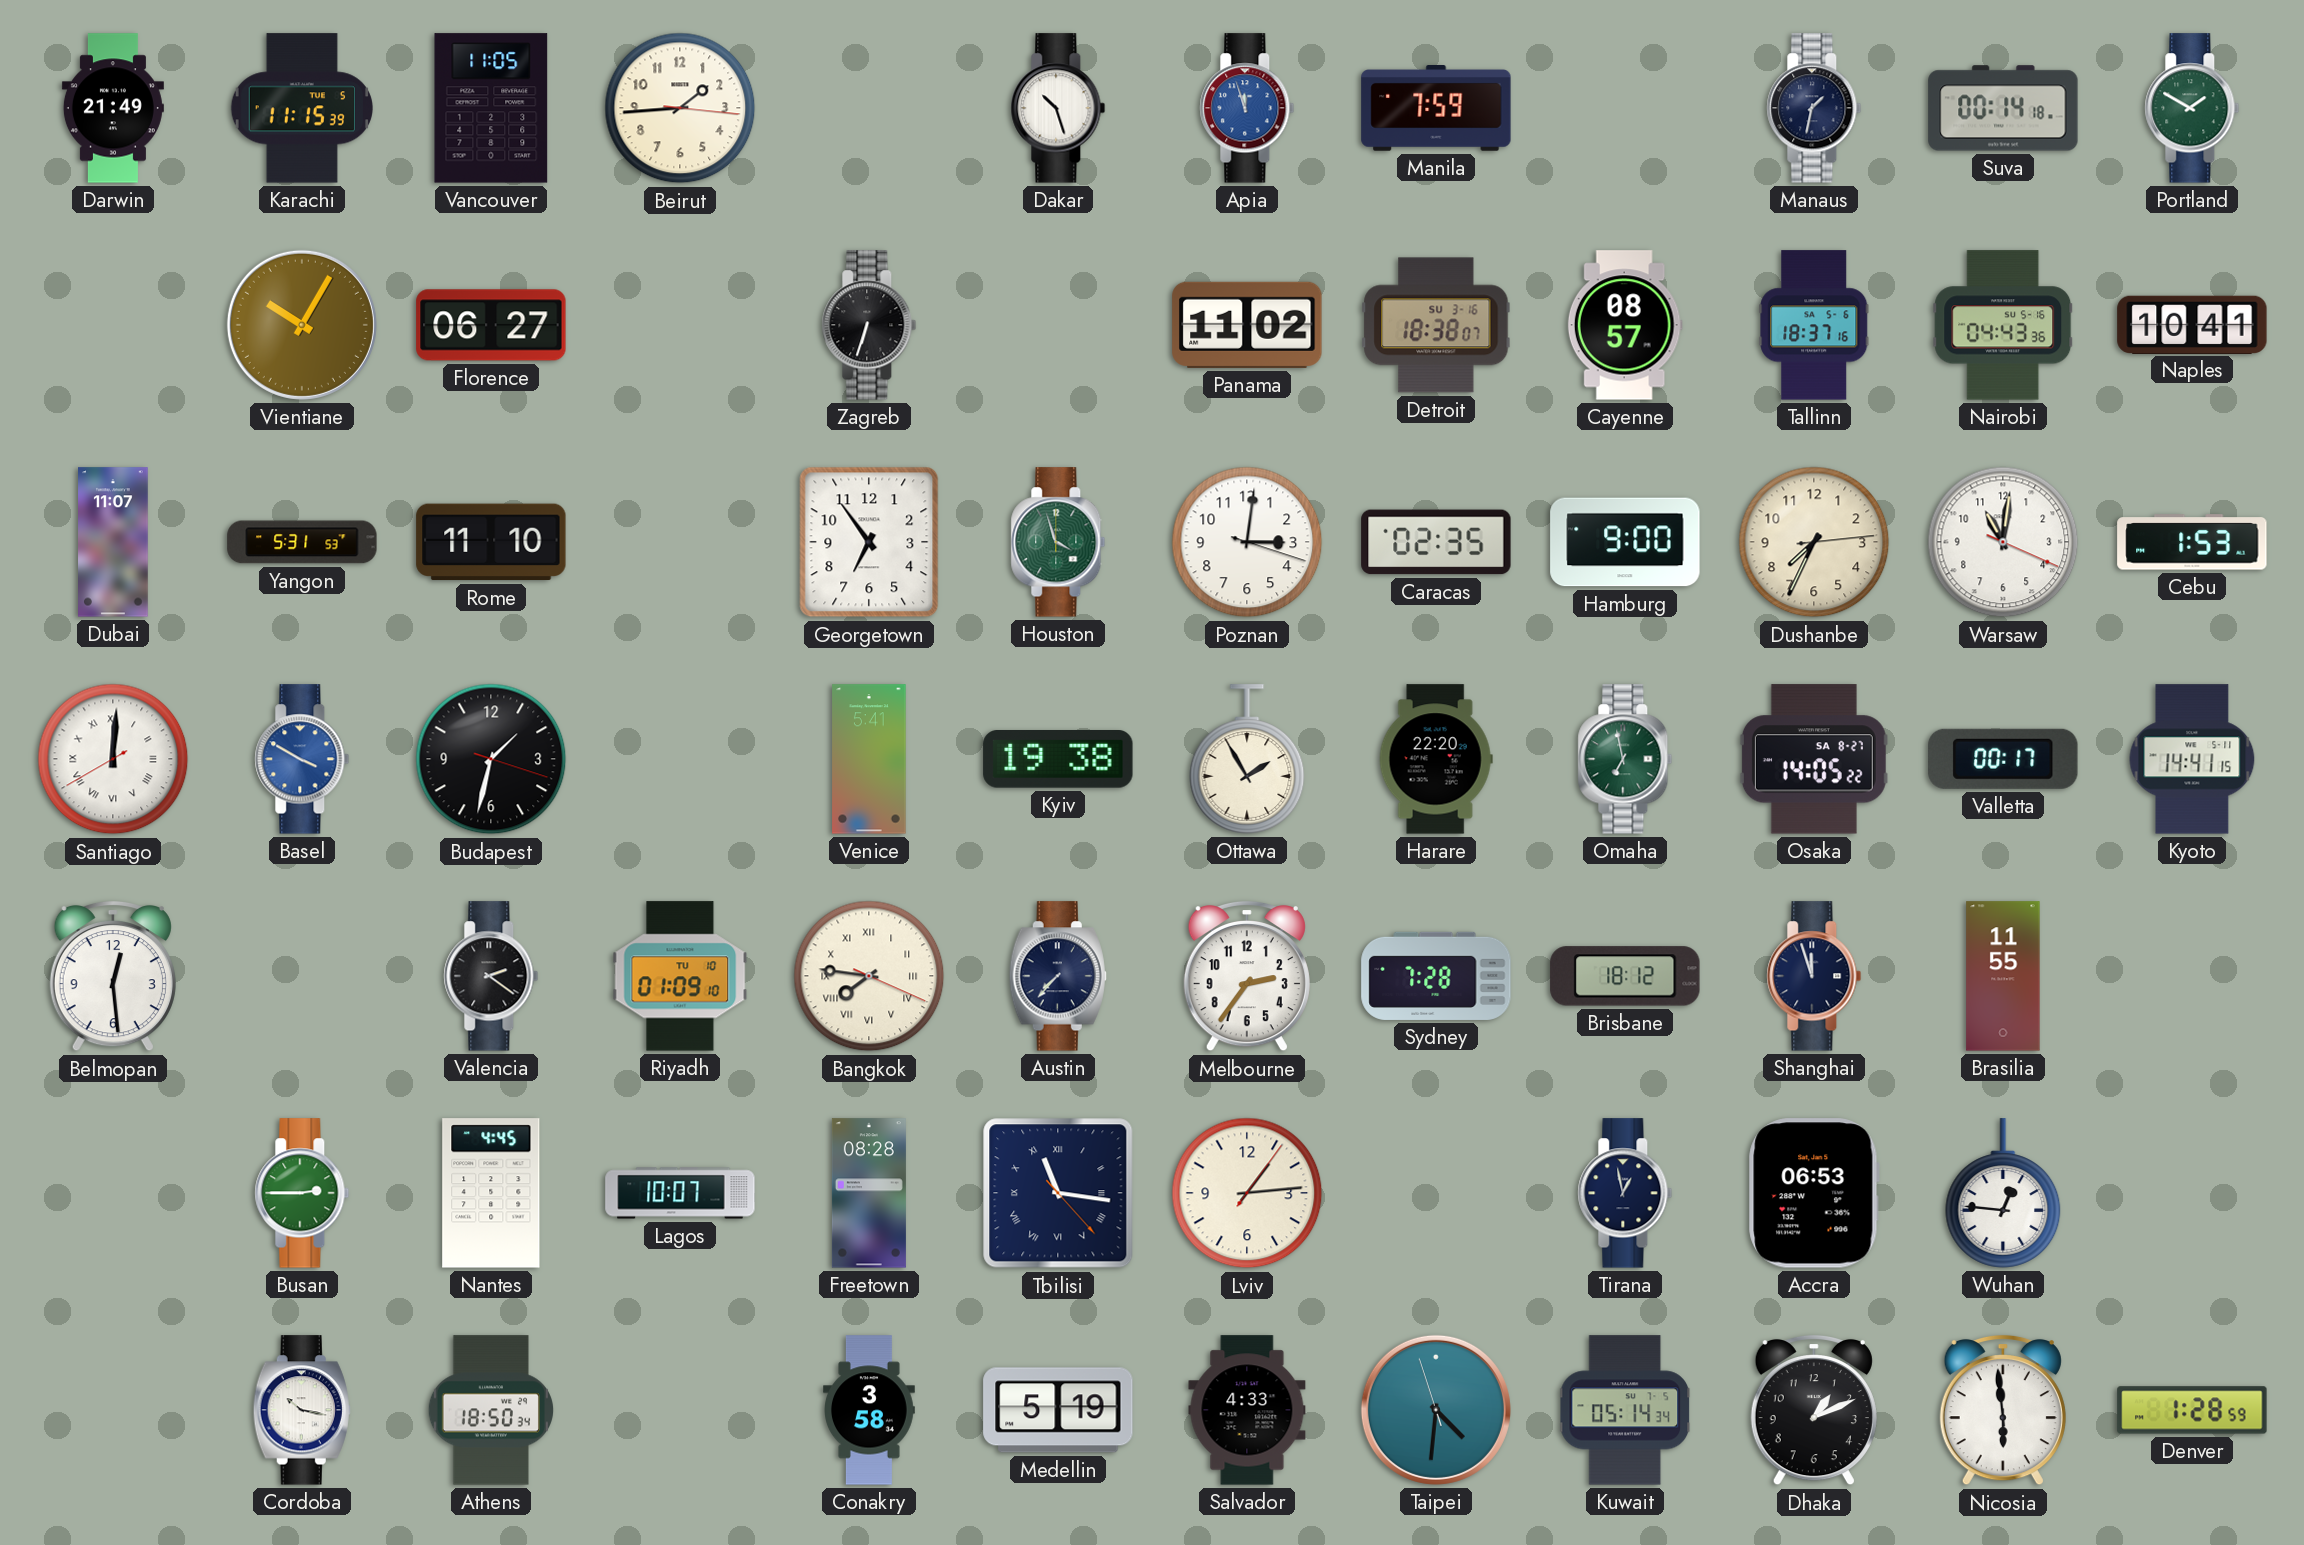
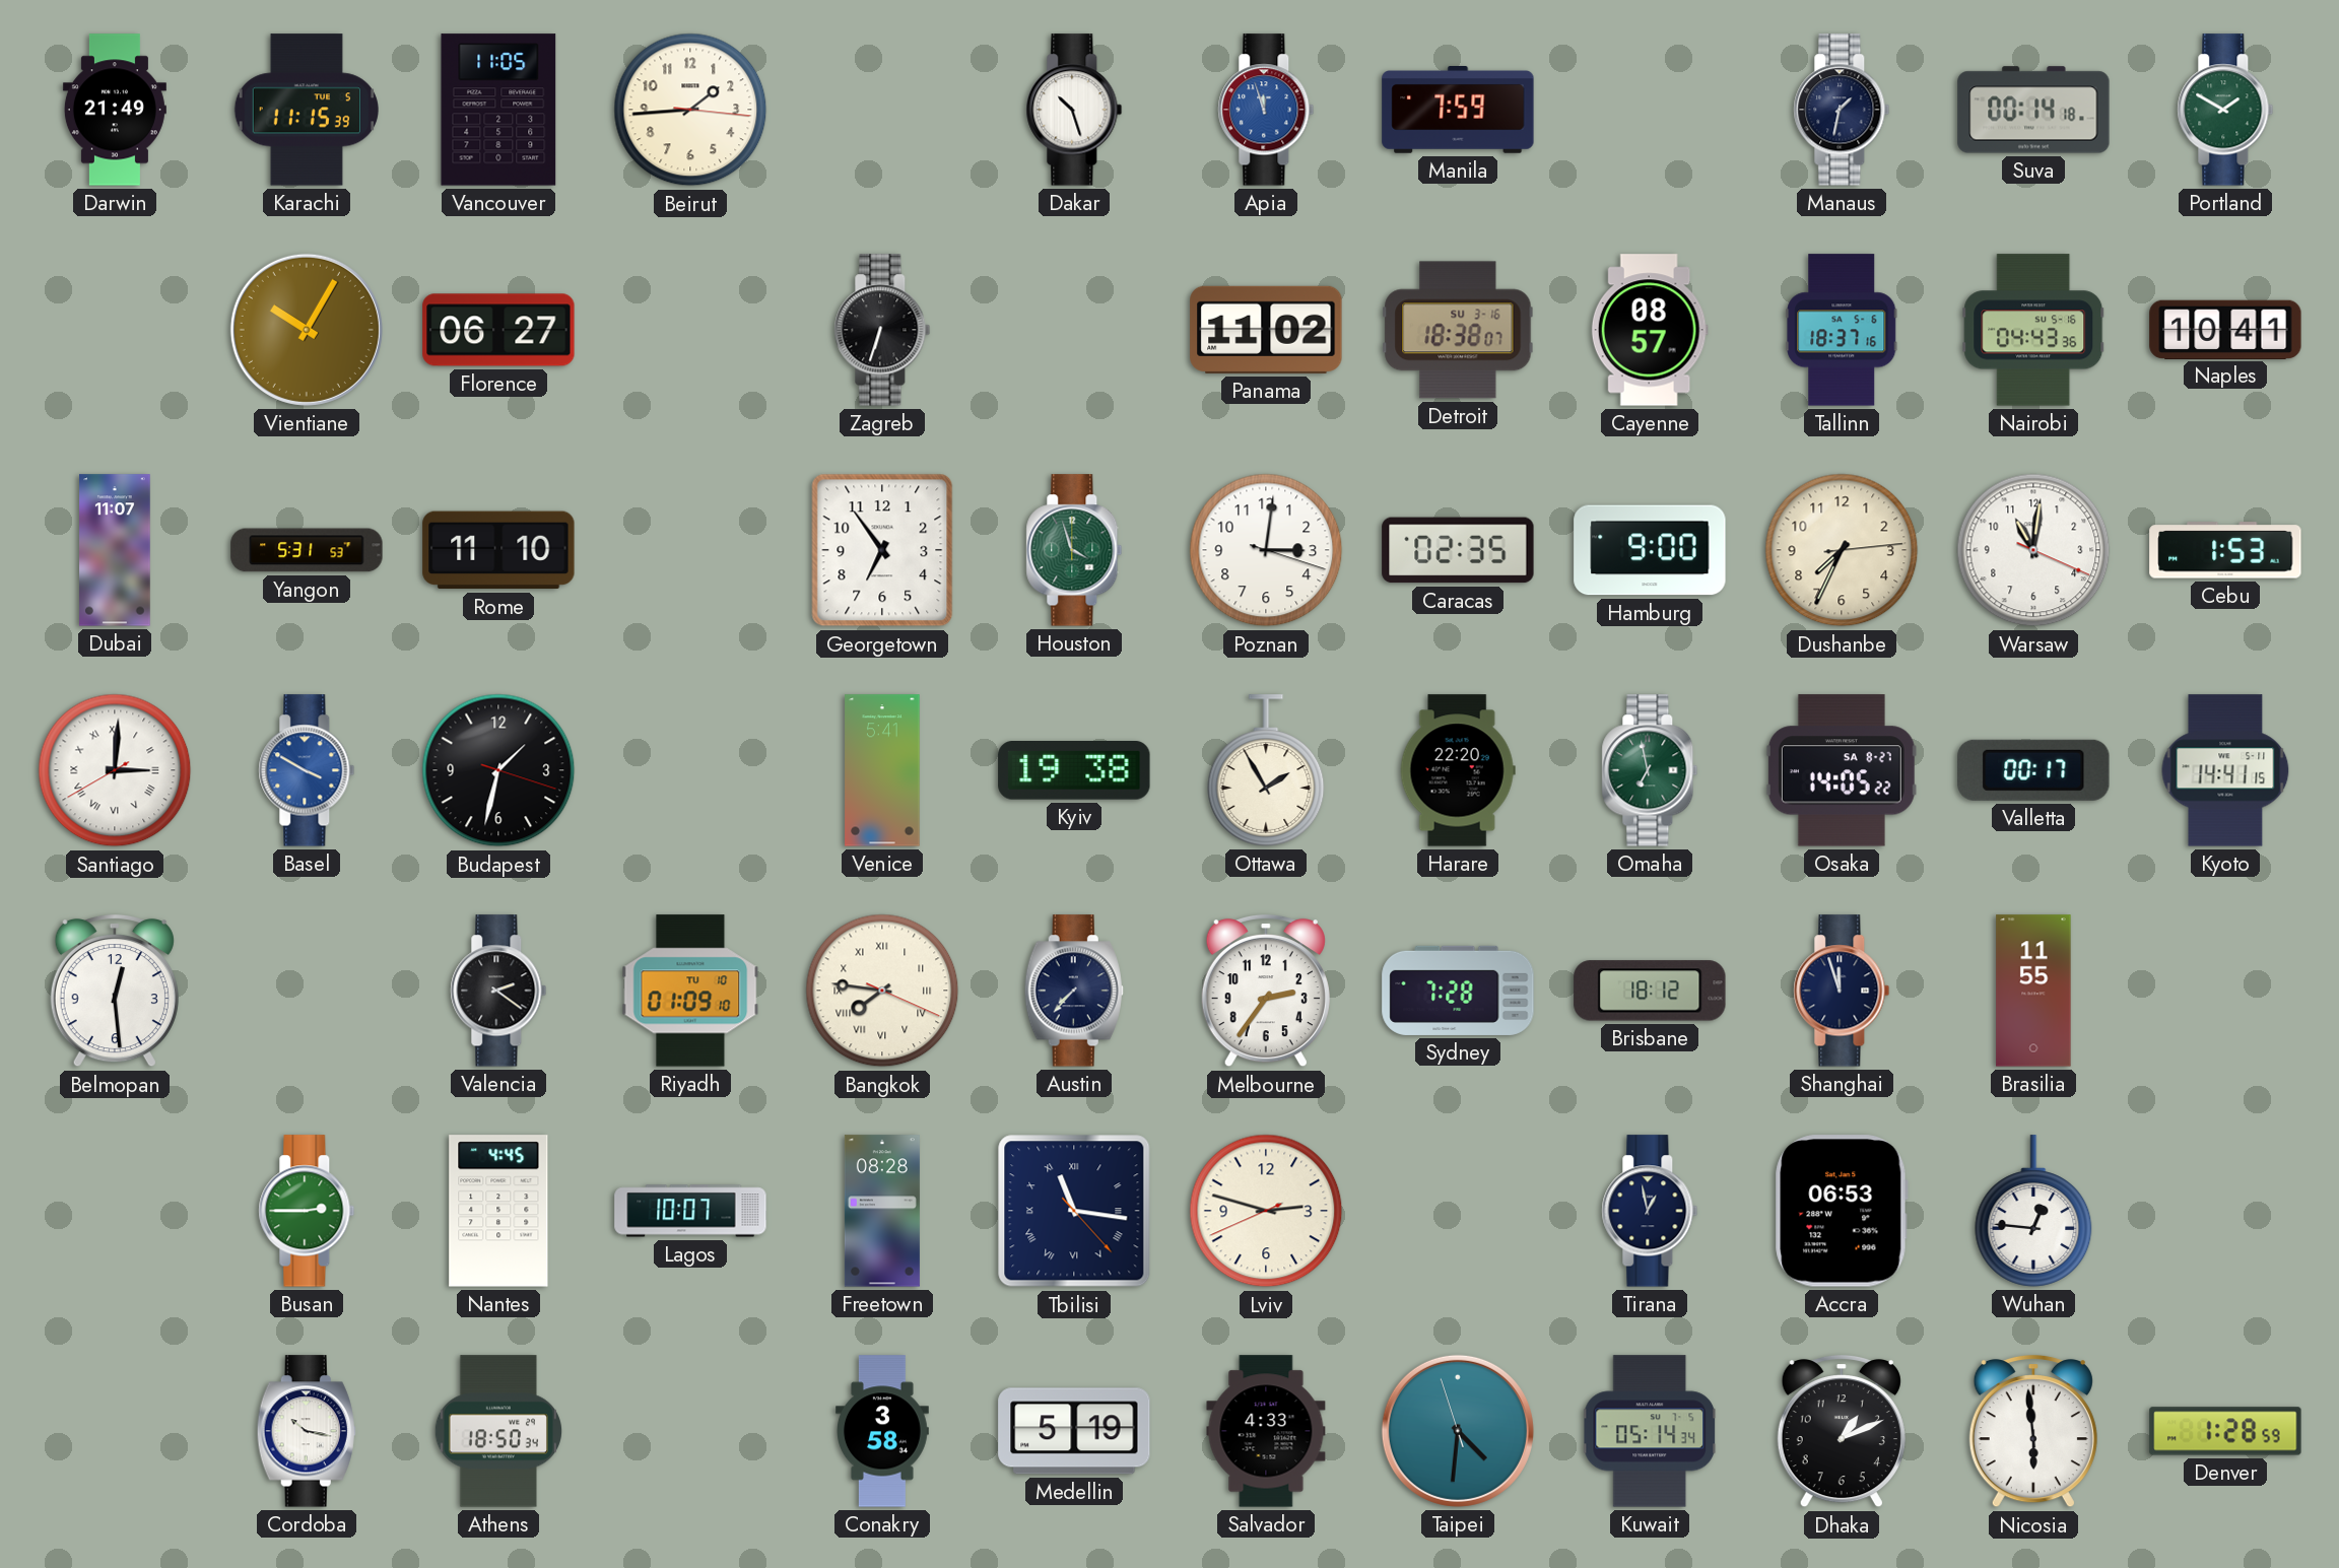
Santiago: 12:00 -> 3:00 (115, 770)
Lviv: 1:14 -> 2:47 (1266, 1211)
